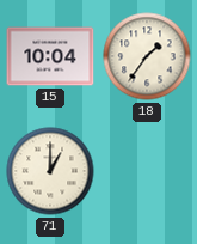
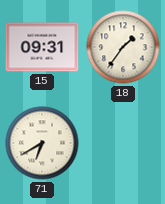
15: 10:04 -> 09:31 (42, 47)
71: 1:00 -> 6:40 (42, 143)
